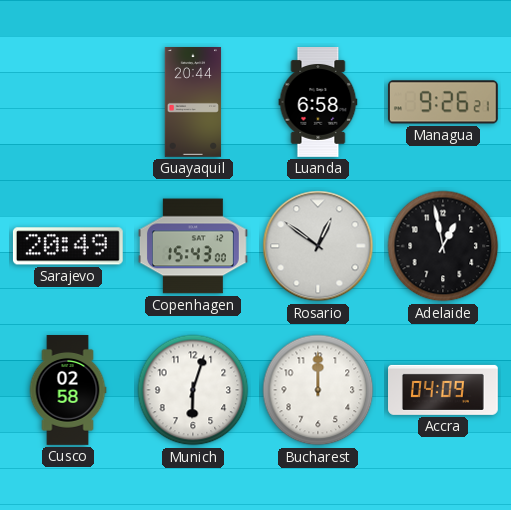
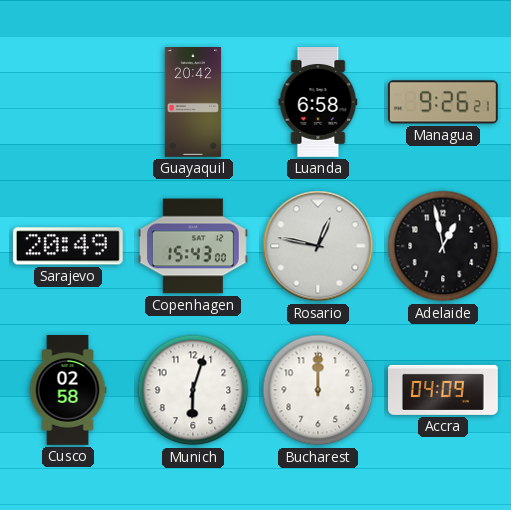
Guayaquil: 20:44 -> 20:42 (193, 103)
Rosario: 12:51 -> 12:47 (318, 246)
